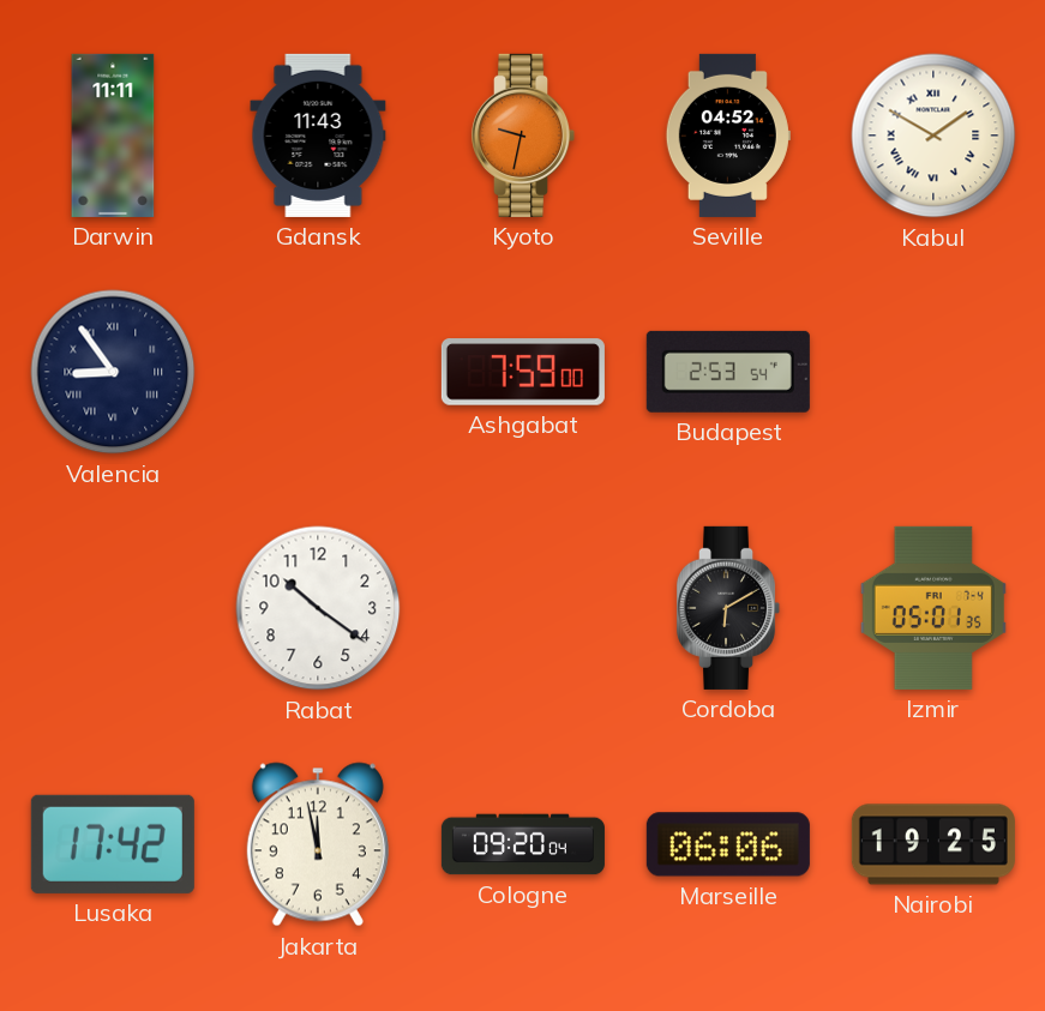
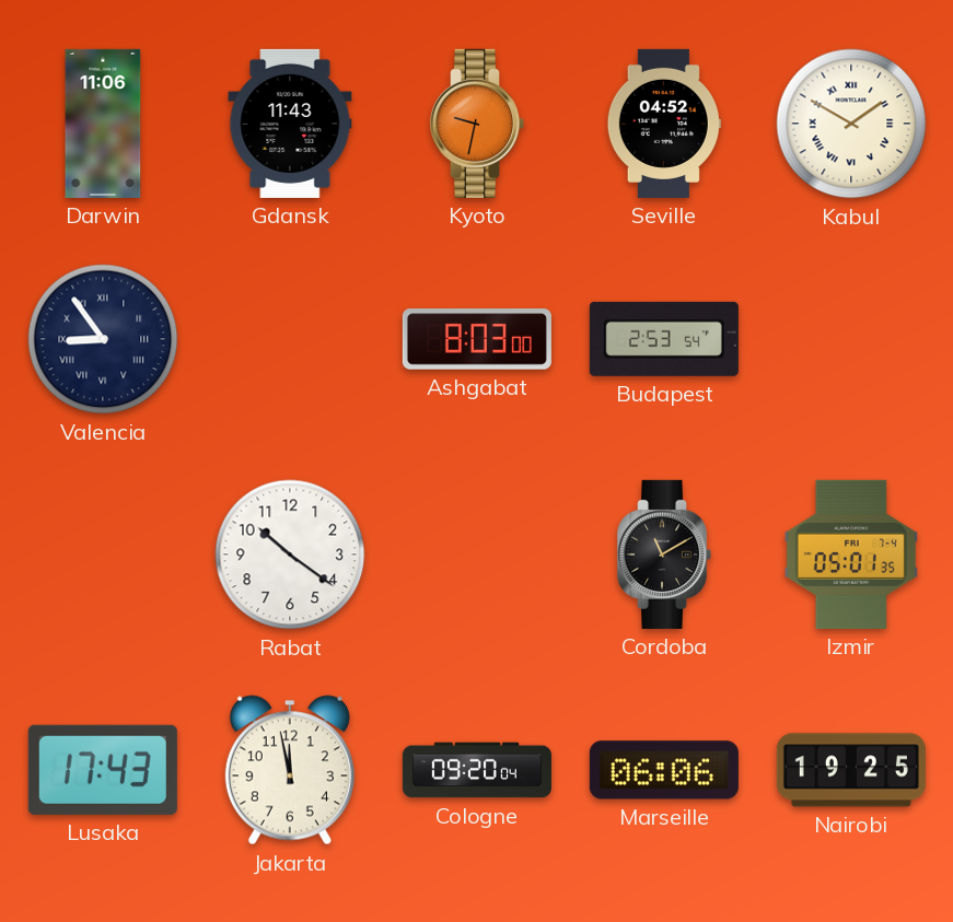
Darwin: 11:11 -> 11:06 (103, 124)
Ashgabat: 7:59 -> 8:03 (477, 339)
Cordoba: 6:10 -> 11:10 (664, 555)
Lusaka: 17:42 -> 17:43 (103, 770)
